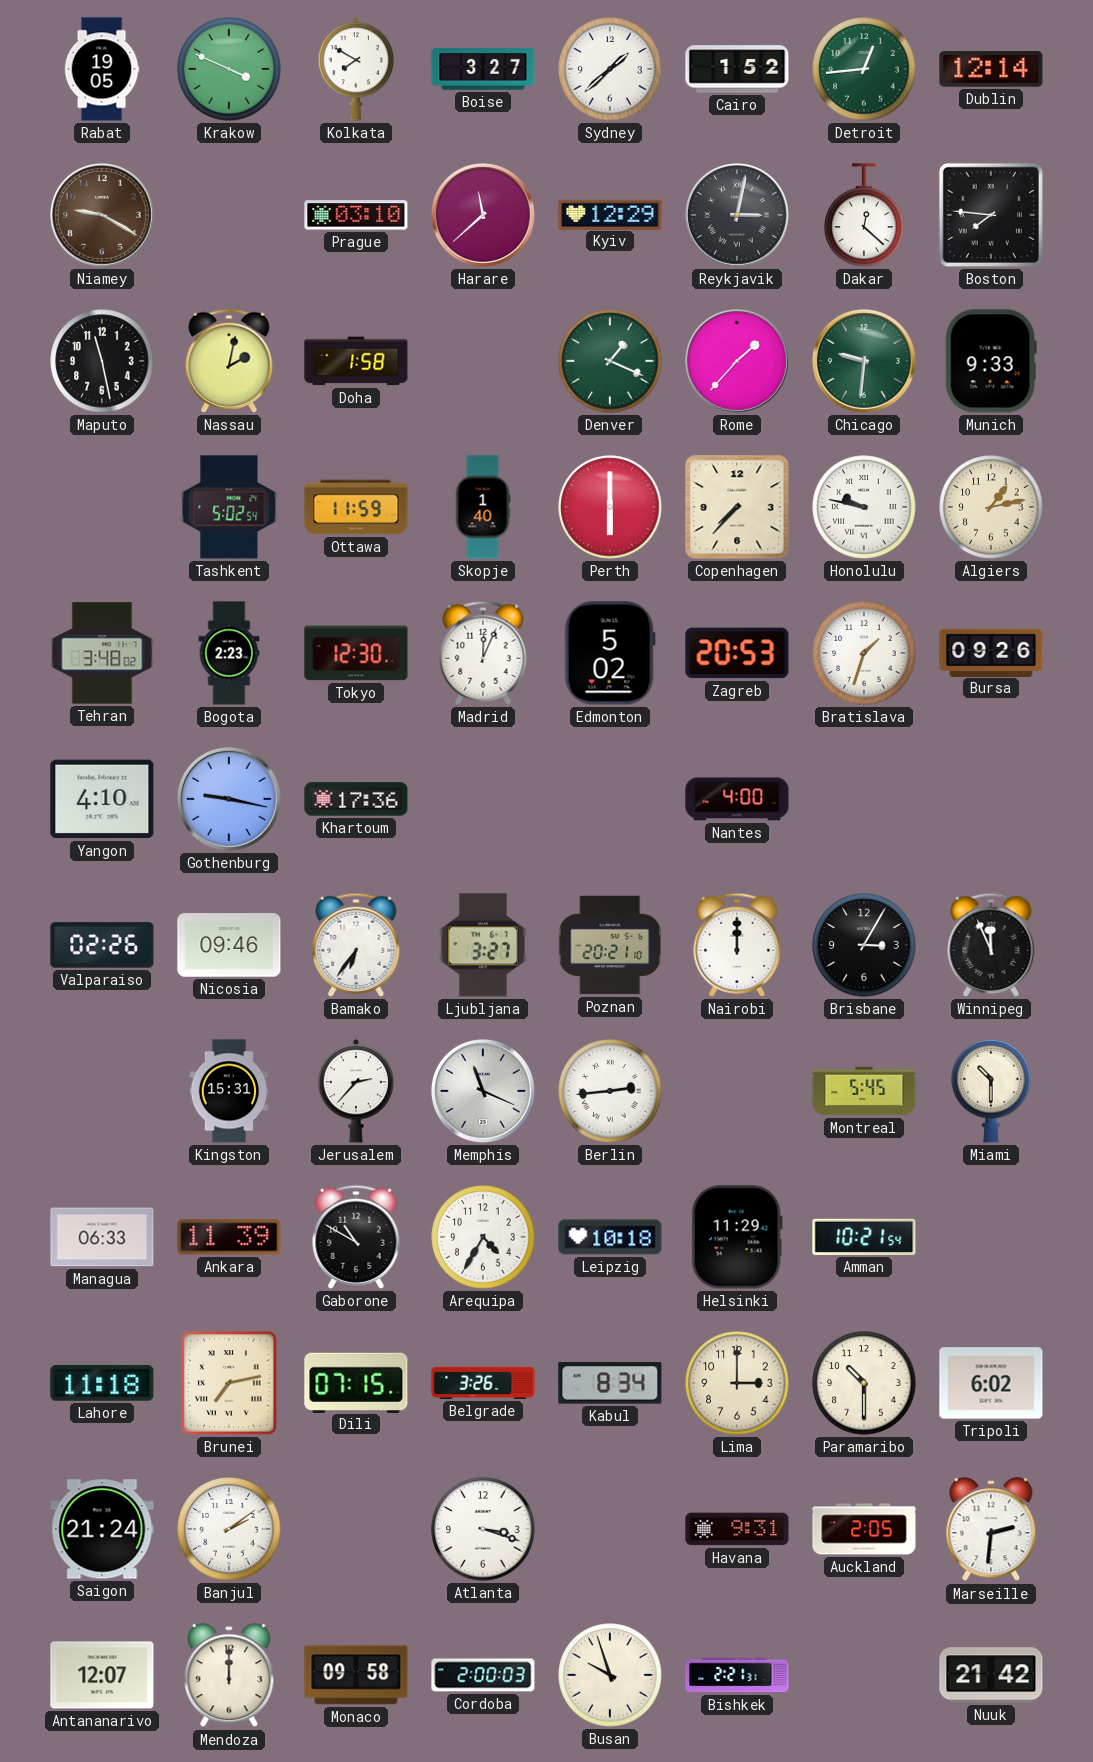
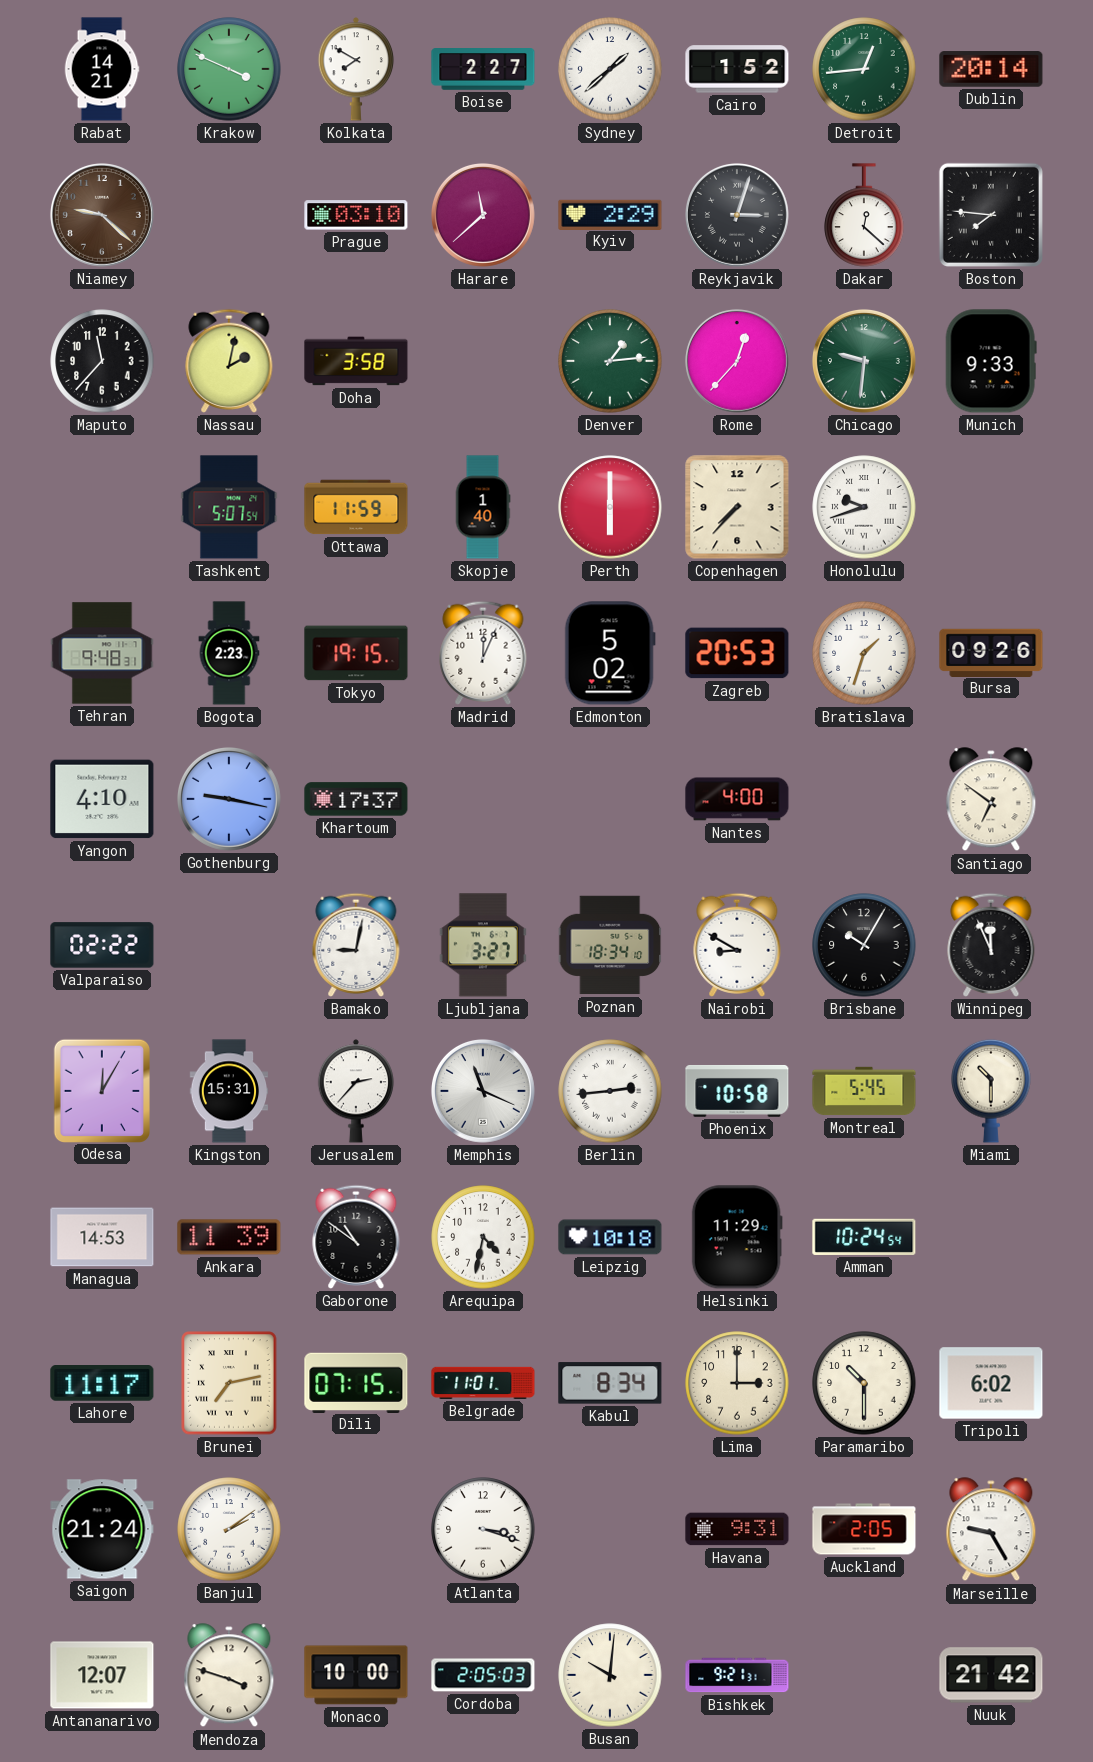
Rabat: 19:05 -> 14:21 (102, 69)
Boise: 3:27 -> 2:27 (483, 70)
Dublin: 12:14 -> 20:14 (991, 69)
Niamey: 9:20 -> 9:22 (102, 215)
Kyiv: 12:29 -> 2:29 (610, 214)
Reykjavik: 3:02 -> 3:03 (737, 215)
Maputo: 11:28 -> 11:37 (102, 361)
Doha: 1:58 -> 3:58 (356, 361)
Denver: 1:19 -> 1:14 (610, 361)
Rome: 1:37 -> 12:37 (737, 361)
Tashkent: 5:02 -> 5:07 (229, 507)
Honolulu: 9:47 -> 9:42 (864, 507)
Algiers: 1:13 -> none (991, 507)
Tehran: 3:48 -> 9:48 (102, 653)
Tokyo: 12:30 -> 19:15 (356, 653)
Khartoum: 17:36 -> 17:37 (356, 799)
Santiago: none -> 6:51 (991, 800)
Valparaiso: 02:26 -> 02:22 (102, 945)
Nicosia: 09:46 -> none (229, 945)
Bamako: 6:36 -> 9:02 (356, 945)
Poznan: 20:21 -> 18:34 (610, 945)
Nairobi: 12:00 -> 8:50 (737, 945)
Brisbane: 3:05 -> 10:05 (864, 945)
Odesa: none -> 12:05 (101, 1090)
Phoenix: none -> 10:58 (737, 1091)
Managua: 06:33 -> 14:53 (102, 1237)
Gaborone: 10:50 -> 10:51 (356, 1237)
Arequipa: 4:35 -> 4:32 (483, 1237)
Amman: 10:21 -> 10:24 (864, 1237)
Lahore: 11:18 -> 11:17 (102, 1384)
Belgrade: 3:26 -> 11:01 (483, 1383)
Marseille: 2:31 -> 9:25 (991, 1530)
Mendoza: 12:00 -> 3:48 (229, 1676)
Monaco: 09:58 -> 10:00 (356, 1675)
Cordoba: 2:00 -> 2:05 (483, 1675)
Busan: 9:57 -> 10:01 (610, 1675)
Bishkek: 2:21 -> 9:21 (737, 1675)
